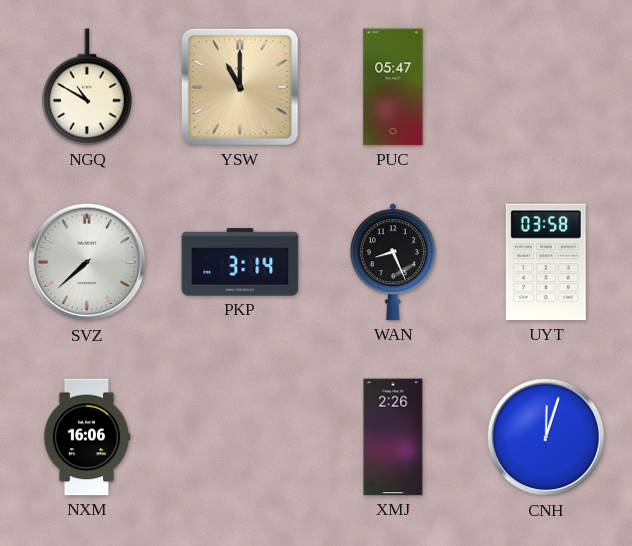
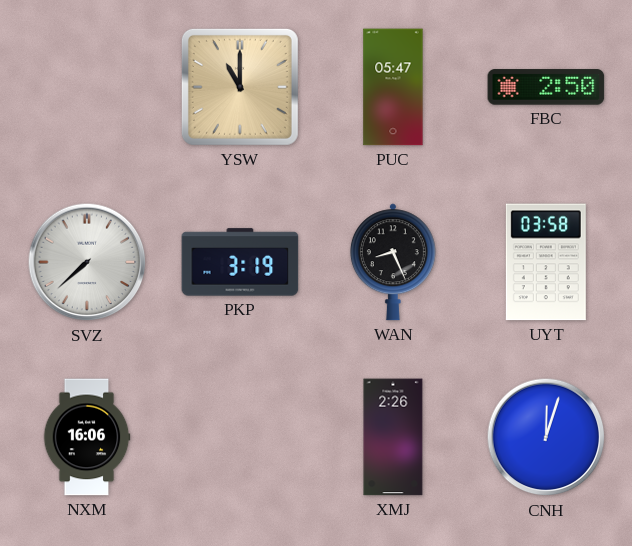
NGQ: 10:50 -> none (87, 87)
FBC: none -> 2:50 (546, 87)
PKP: 3:14 -> 3:19 (240, 262)
